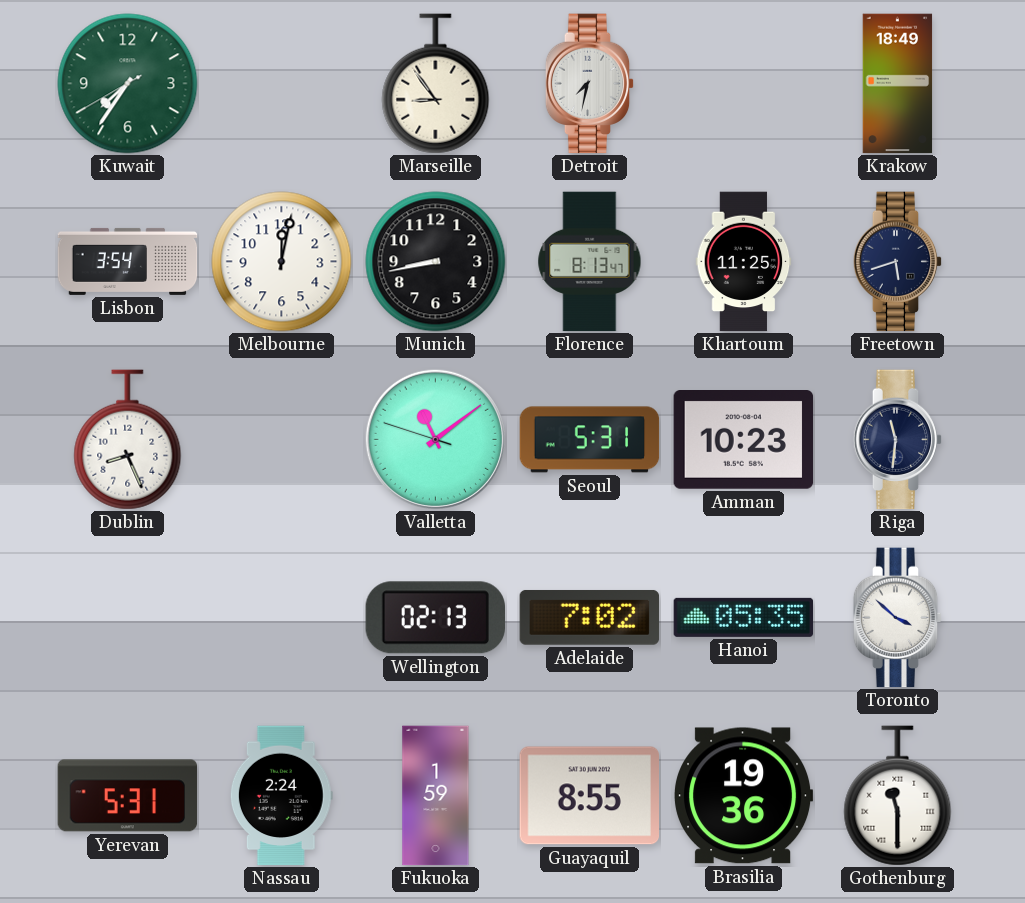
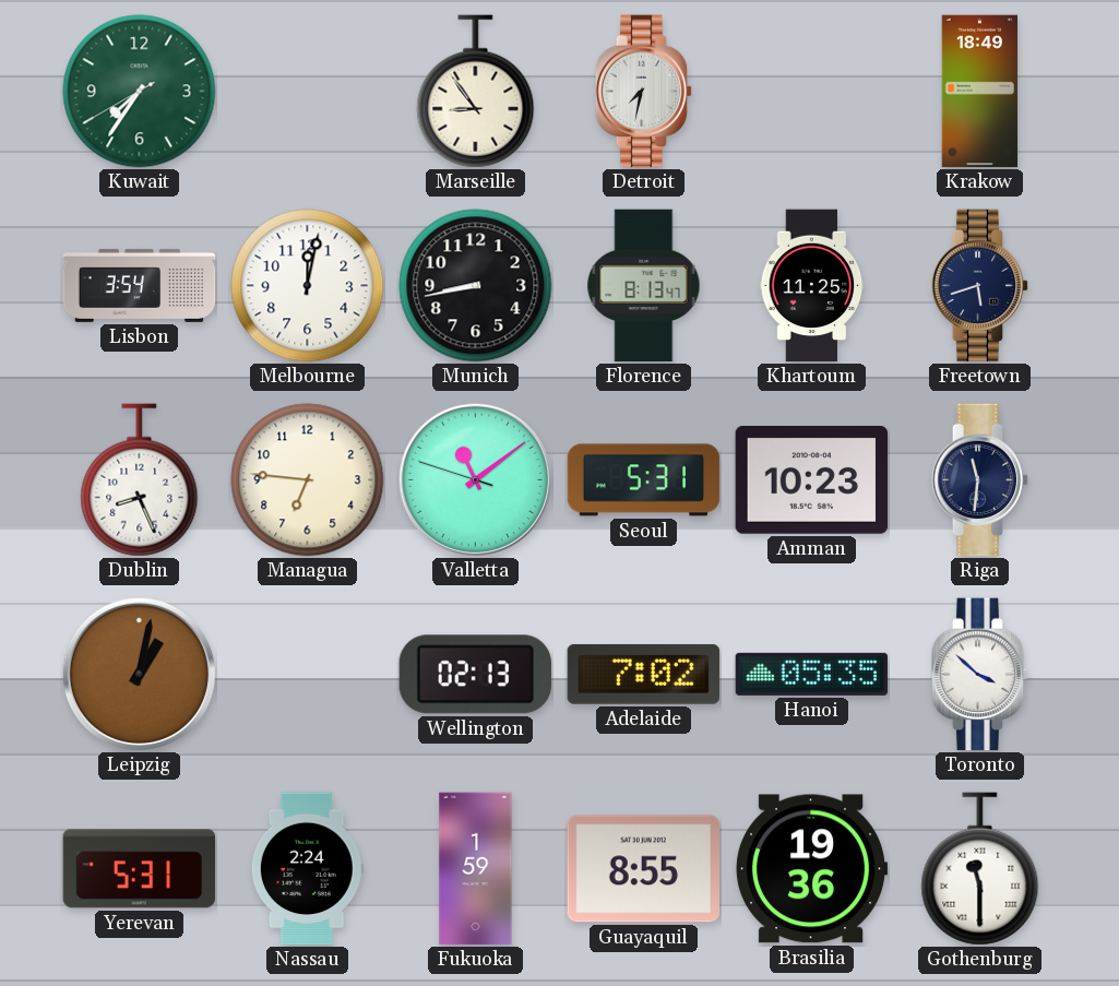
Managua: none -> 6:46 (308, 480)
Leipzig: none -> 1:02 (139, 674)
